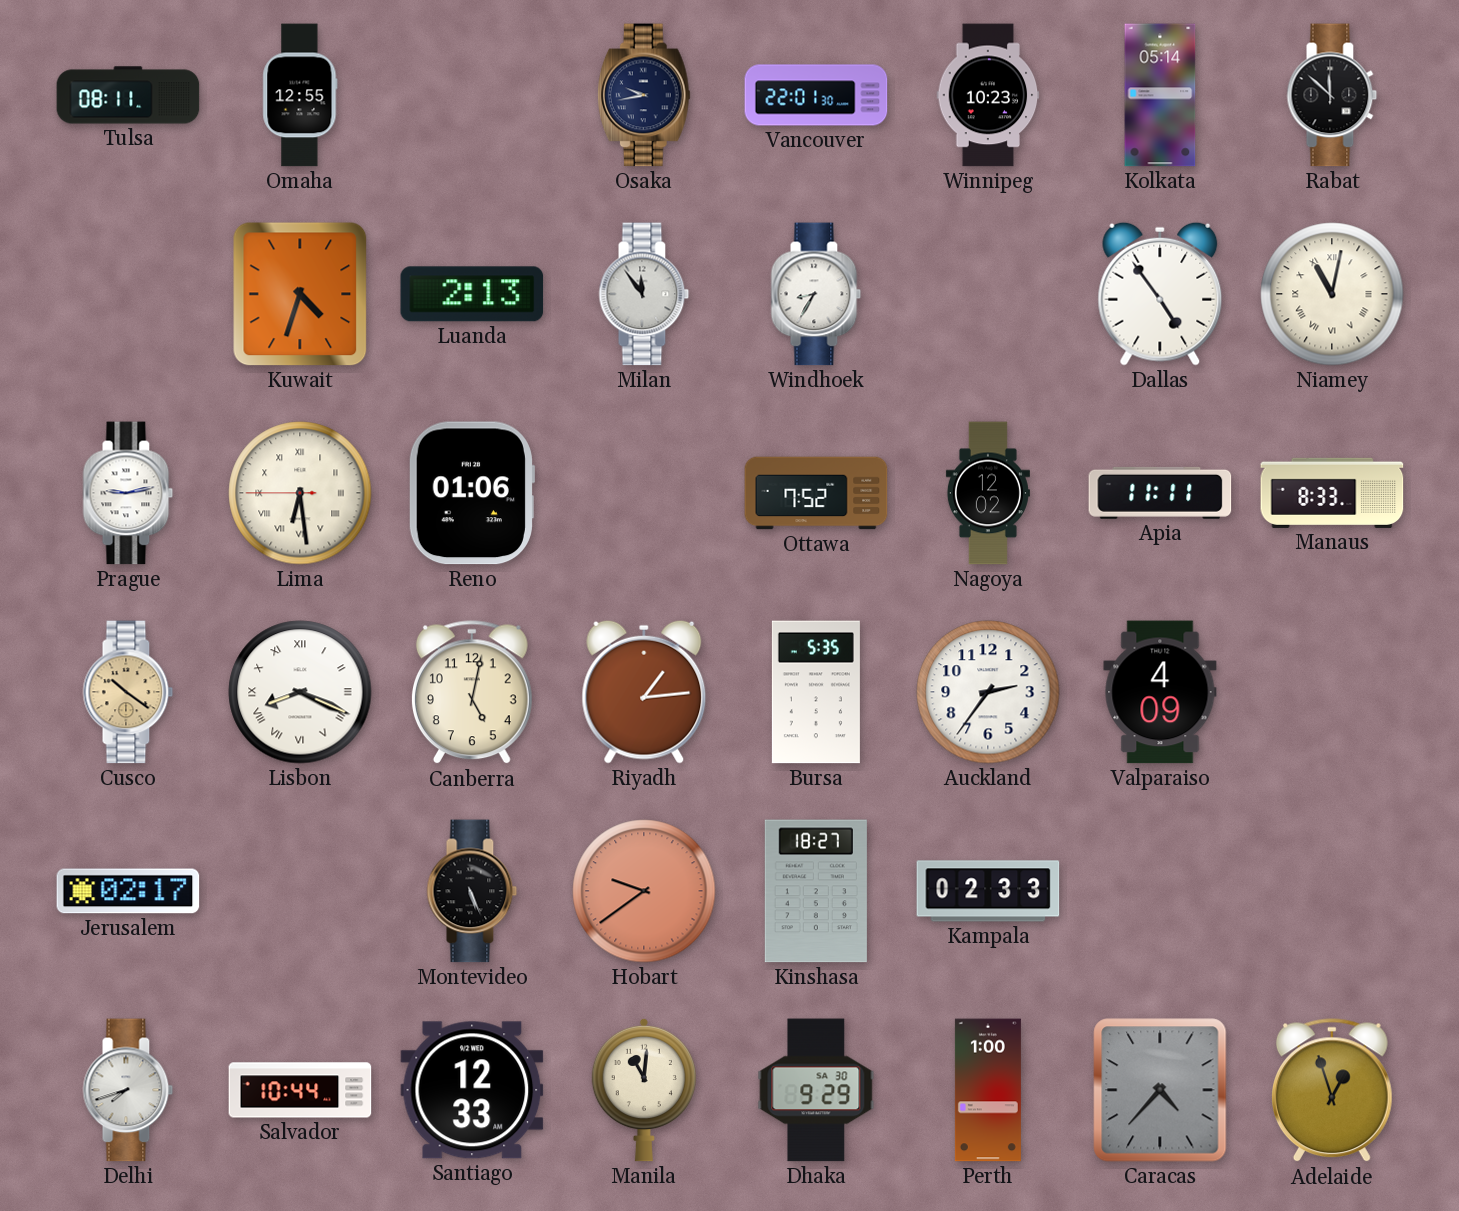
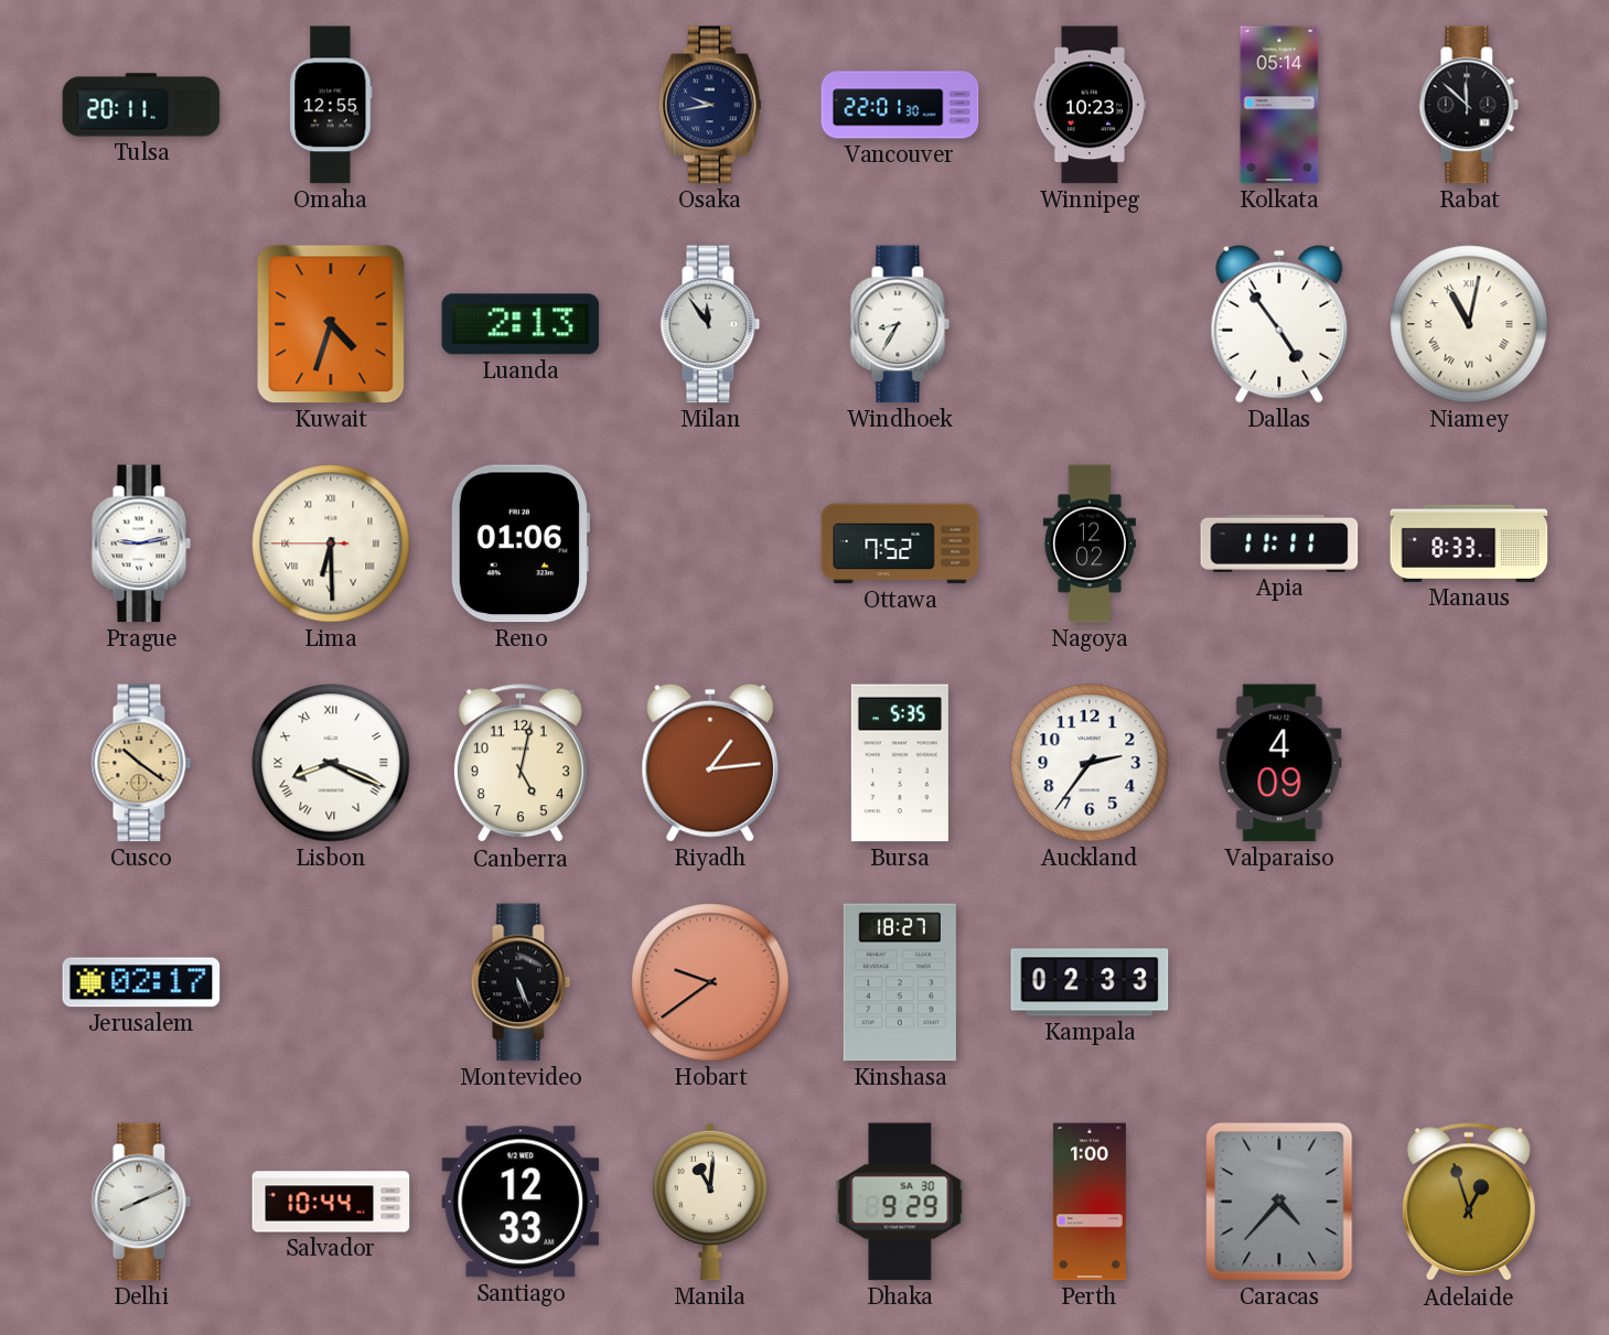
Tulsa: 08:11 -> 20:11 (141, 105)
Lima: 6:28 -> 6:29 (331, 543)
Delhi: 7:42 -> 8:11 (141, 1202)
